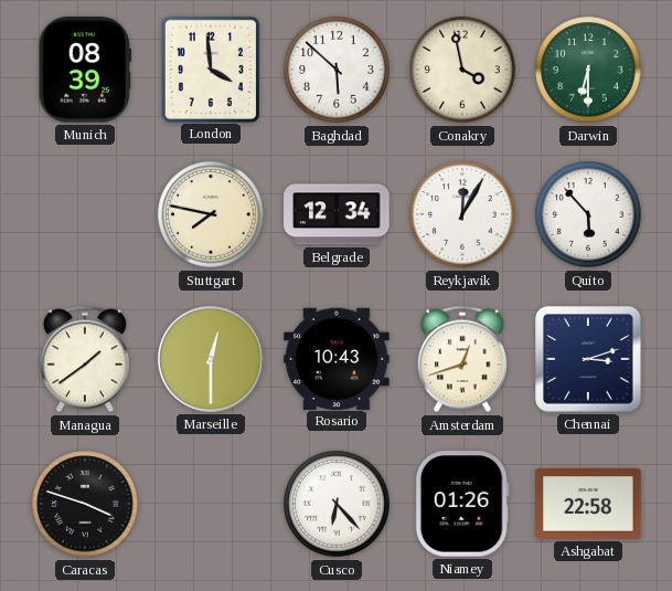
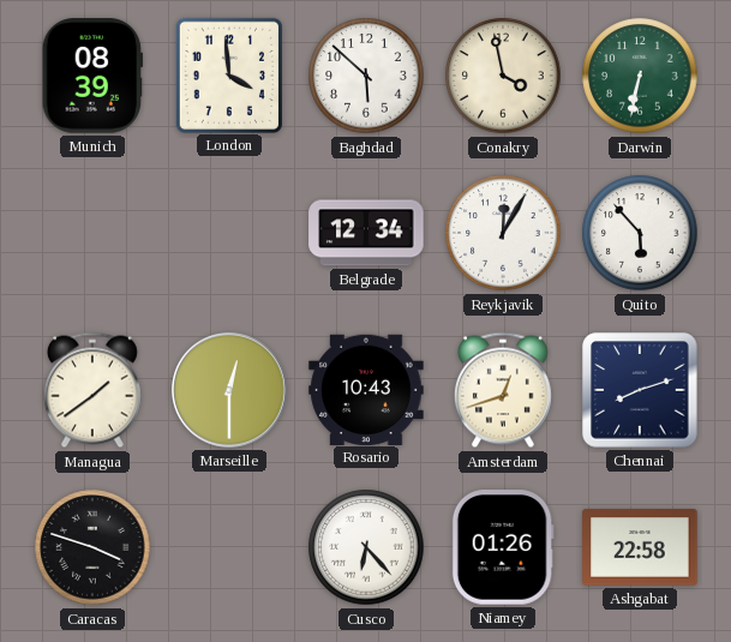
Darwin: 6:30 -> 6:32 (640, 76)
Stuttgart: 7:47 -> none (211, 214)
Chennai: 3:12 -> 8:12 (640, 390)
